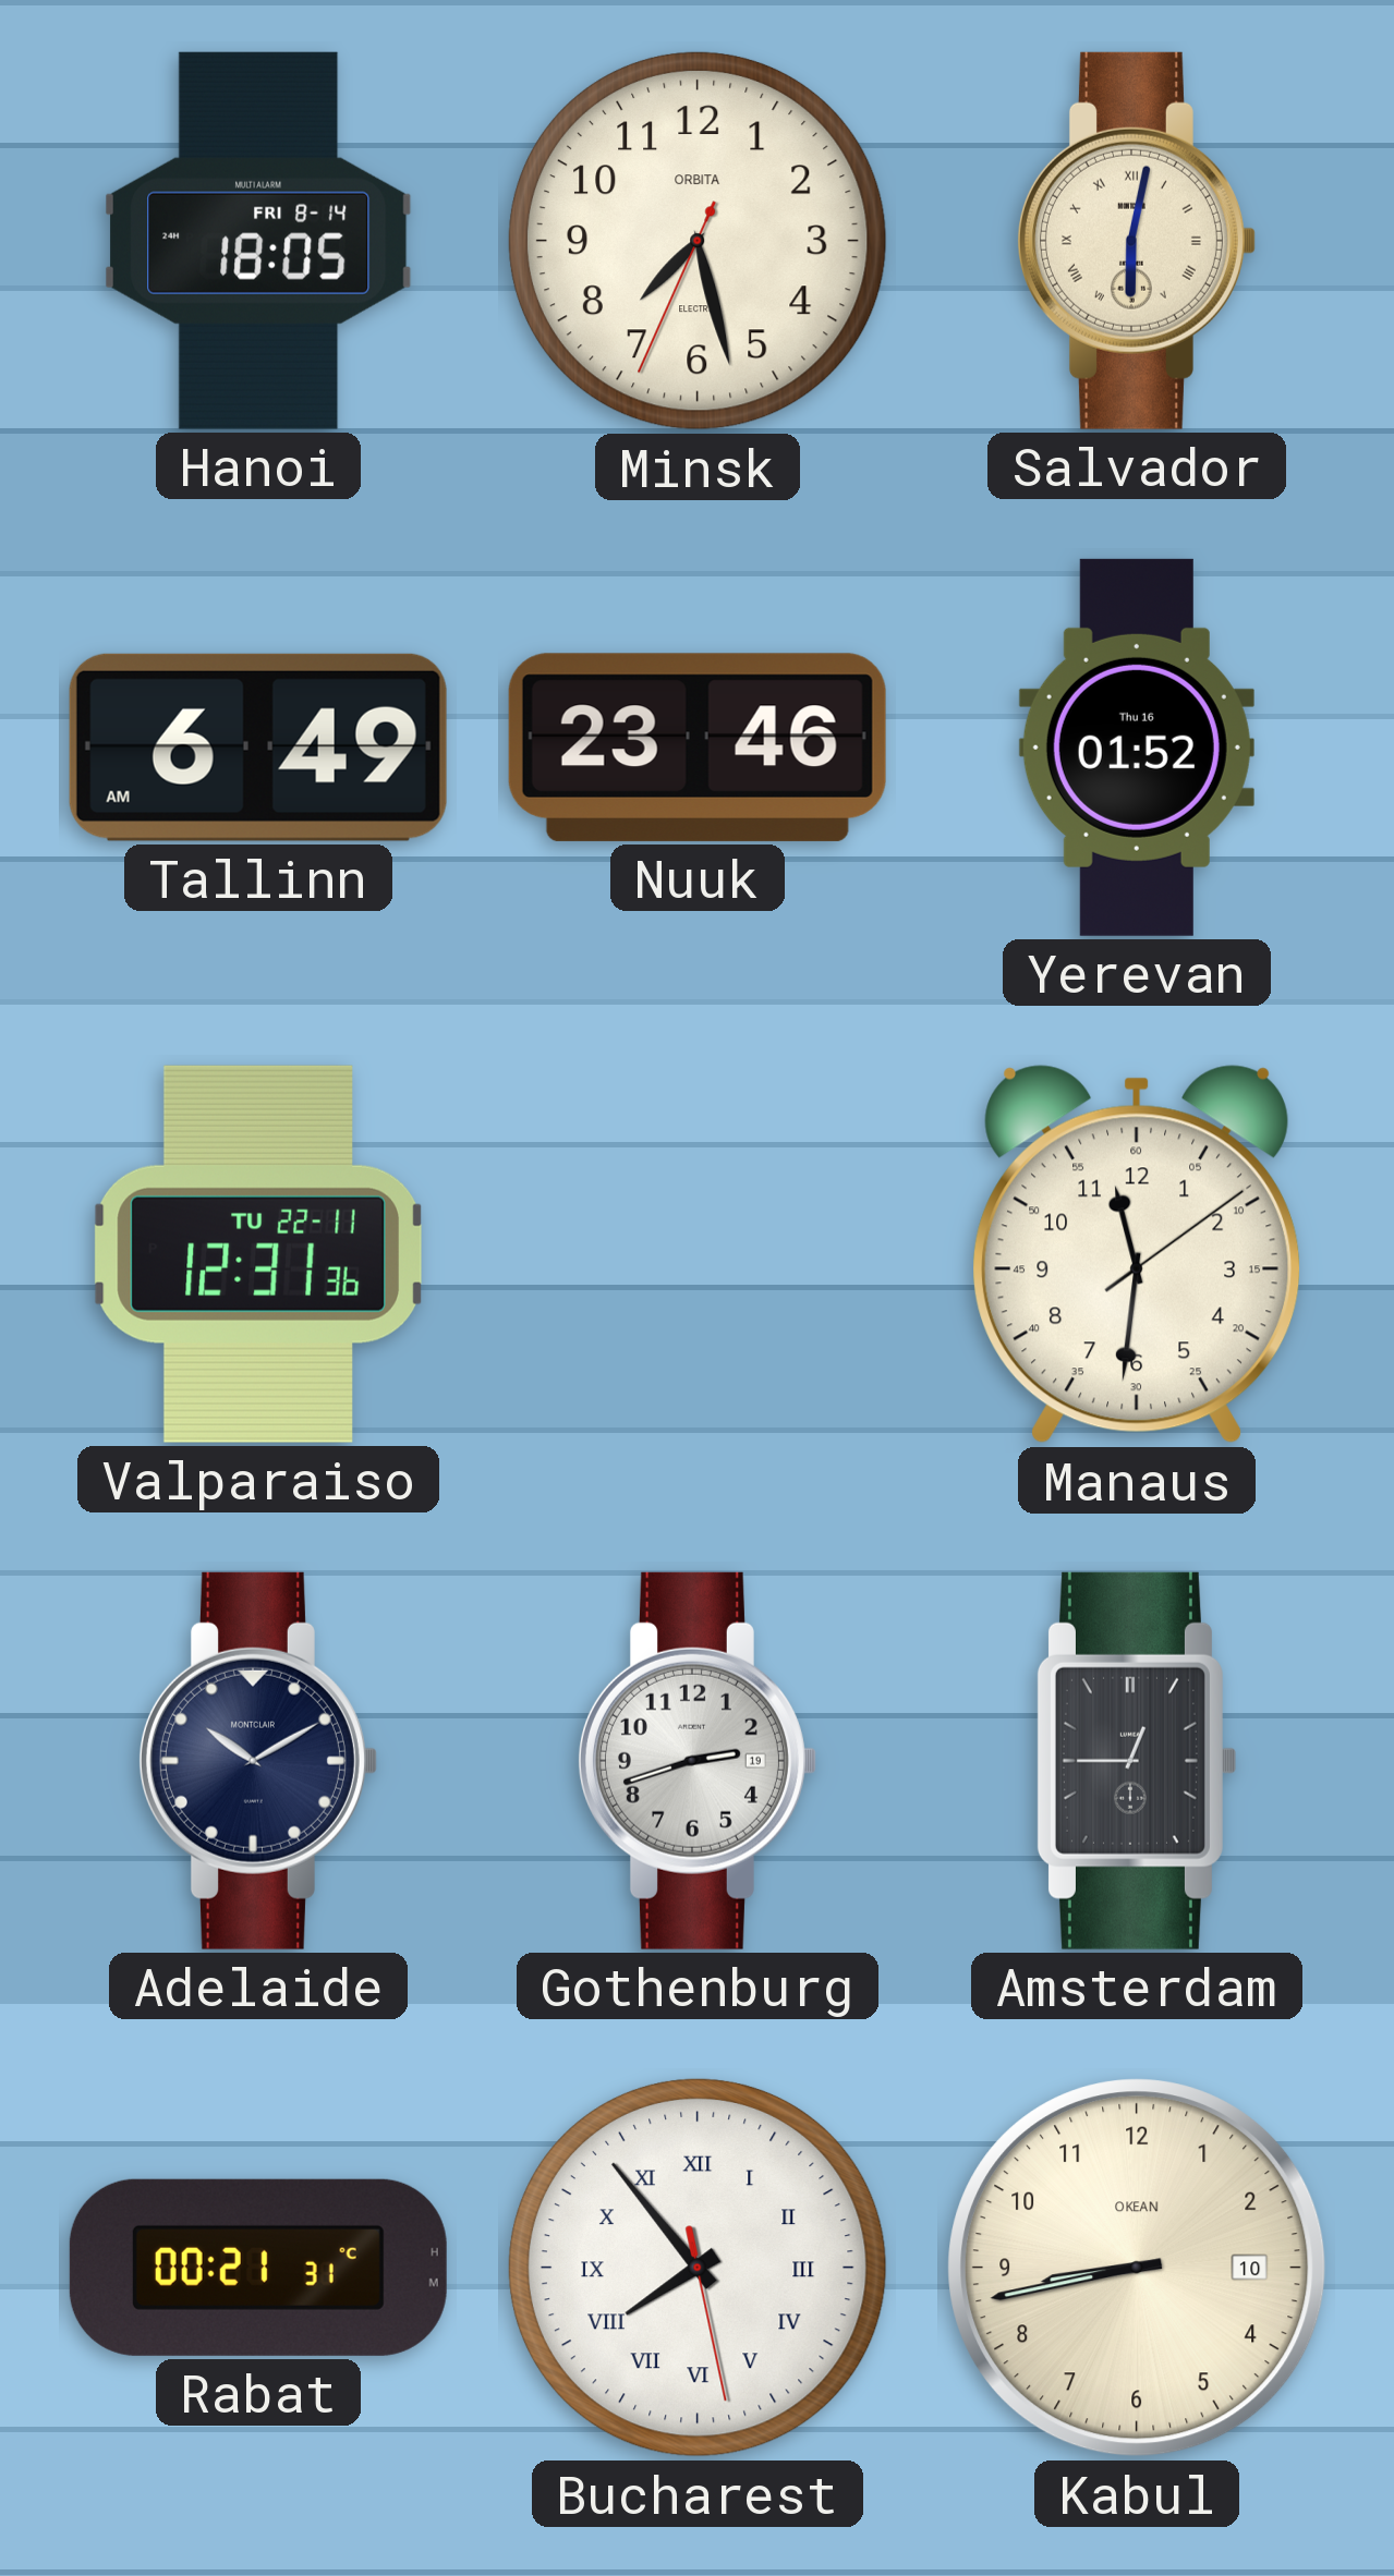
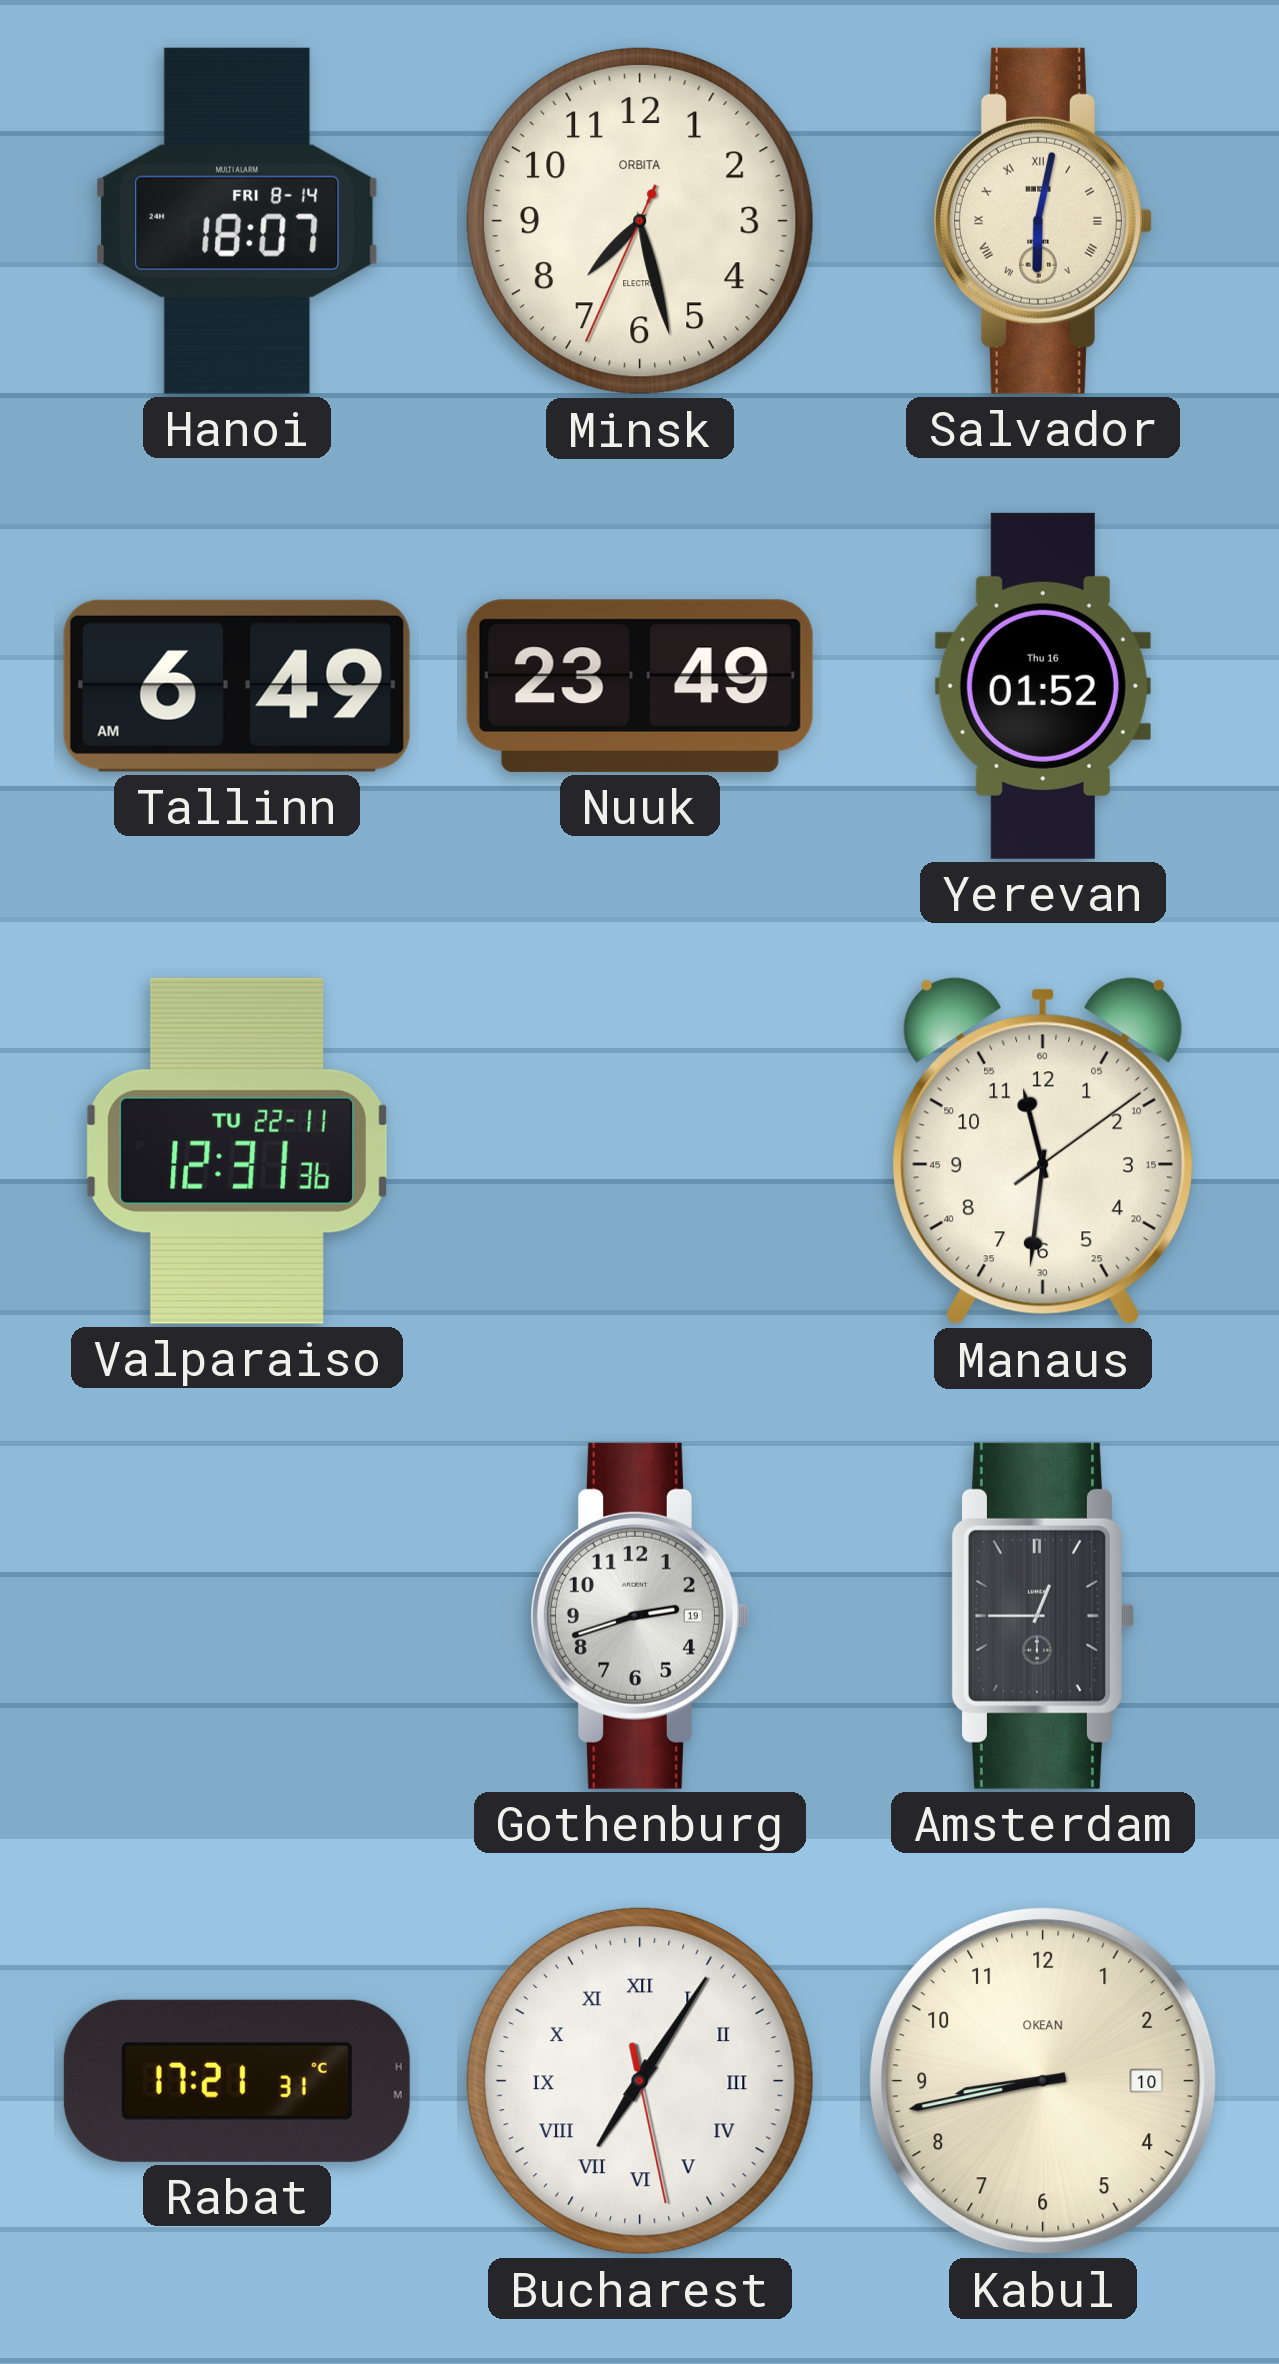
Hanoi: 18:05 -> 18:07 (237, 221)
Nuuk: 23:46 -> 23:49 (640, 686)
Adelaide: 10:10 -> none (257, 1761)
Rabat: 00:21 -> 17:21 (237, 2081)
Bucharest: 7:53 -> 7:05 (640, 2081)
